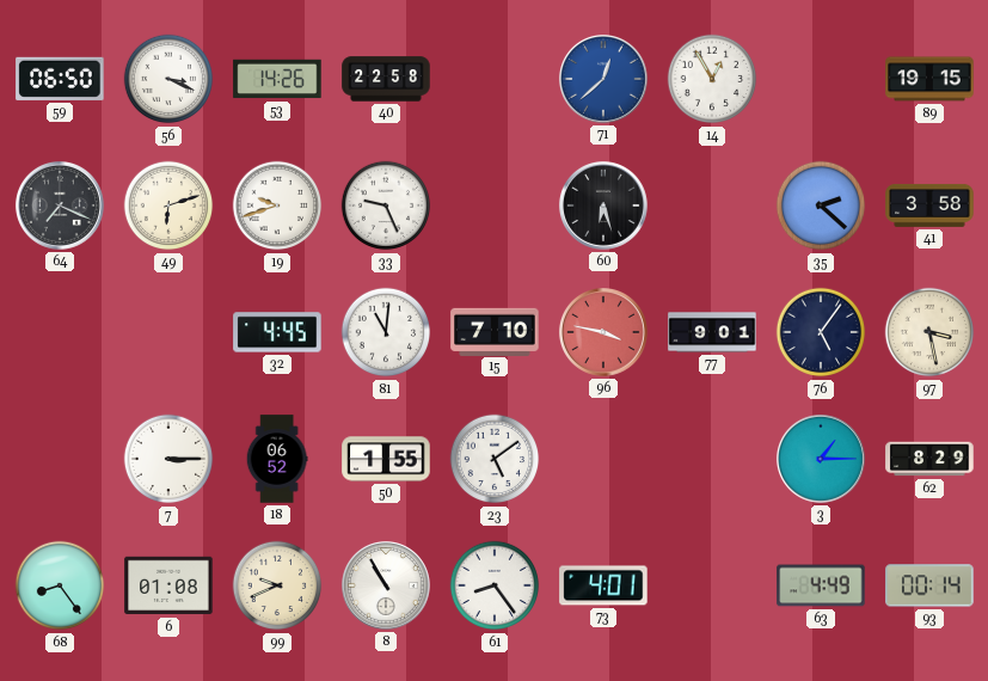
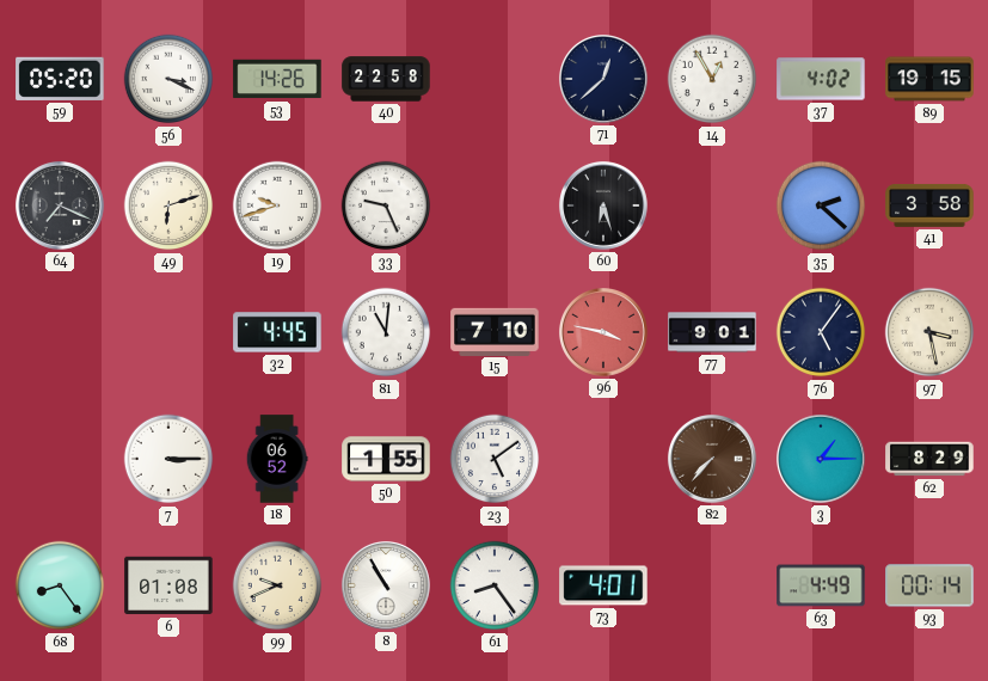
59: 06:50 -> 05:20 (60, 79)
71 dial: blue -> navy (603, 80)
37: none -> 4:02 (821, 79)
82: none -> 7:37 (712, 460)
